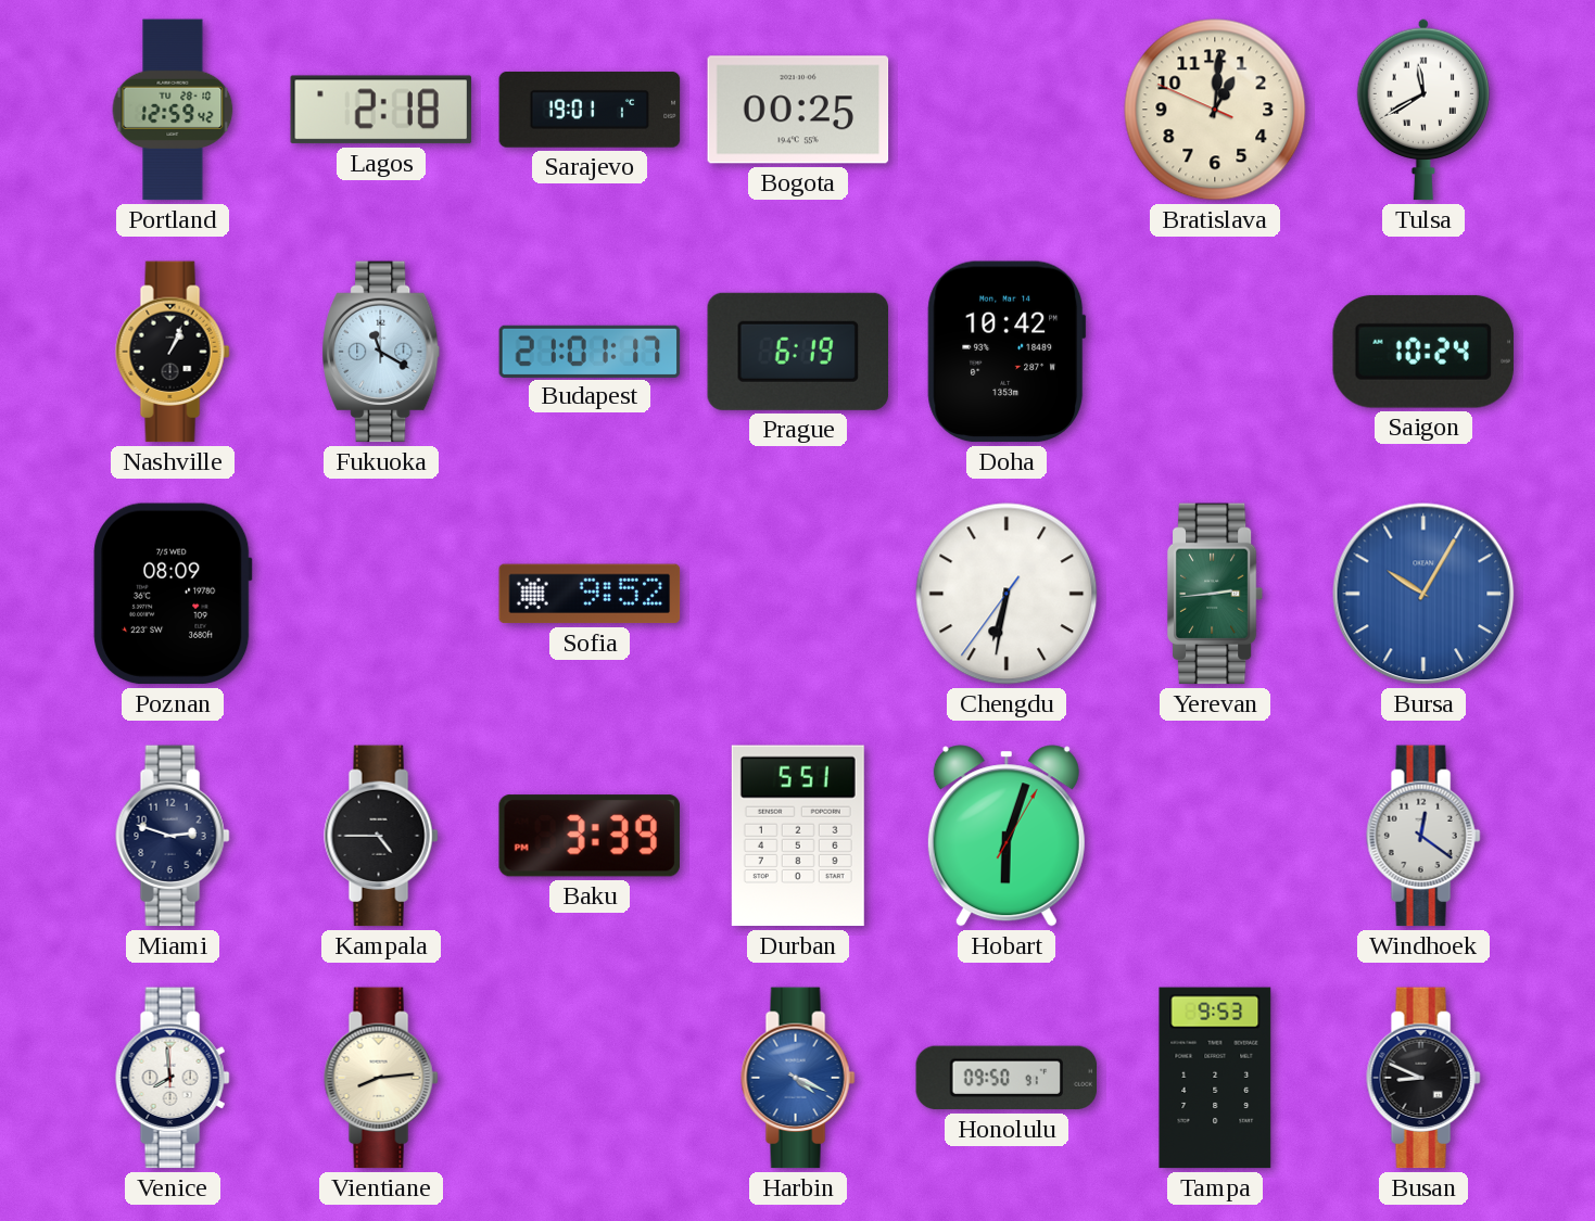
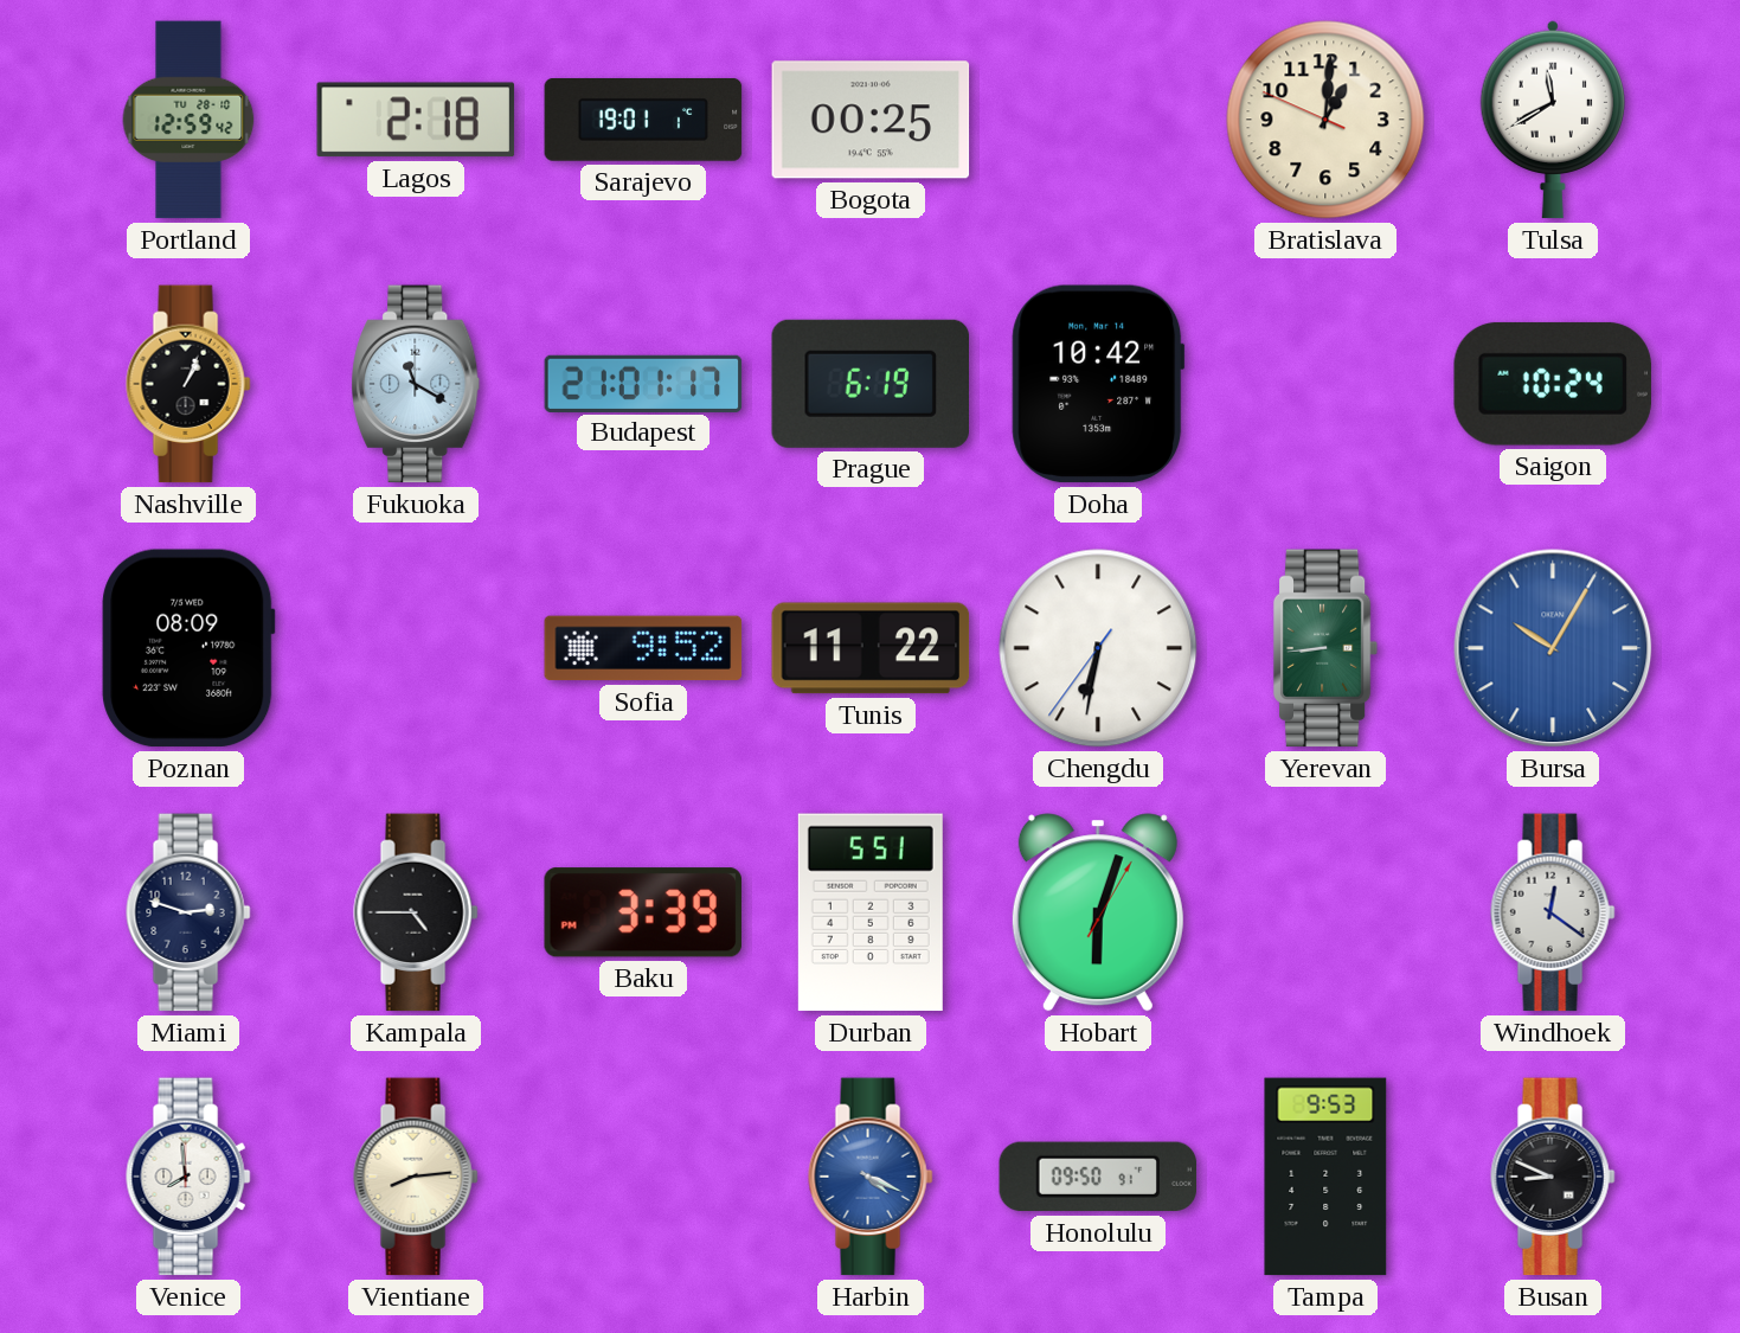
Tunis: none -> 11:22 (871, 648)
Yerevan: 2:44 -> 8:44 (1325, 648)
